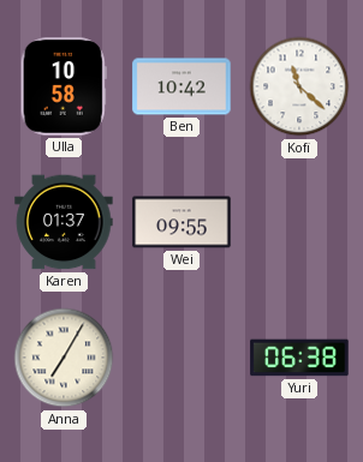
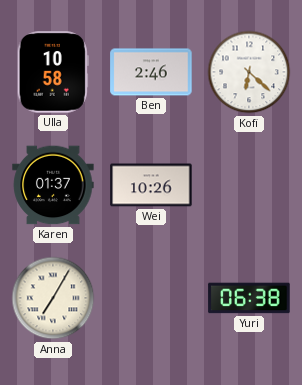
Ben: 10:42 -> 2:46 (151, 72)
Kofi: 11:22 -> 6:22 (249, 72)
Wei: 09:55 -> 10:26 (151, 185)
